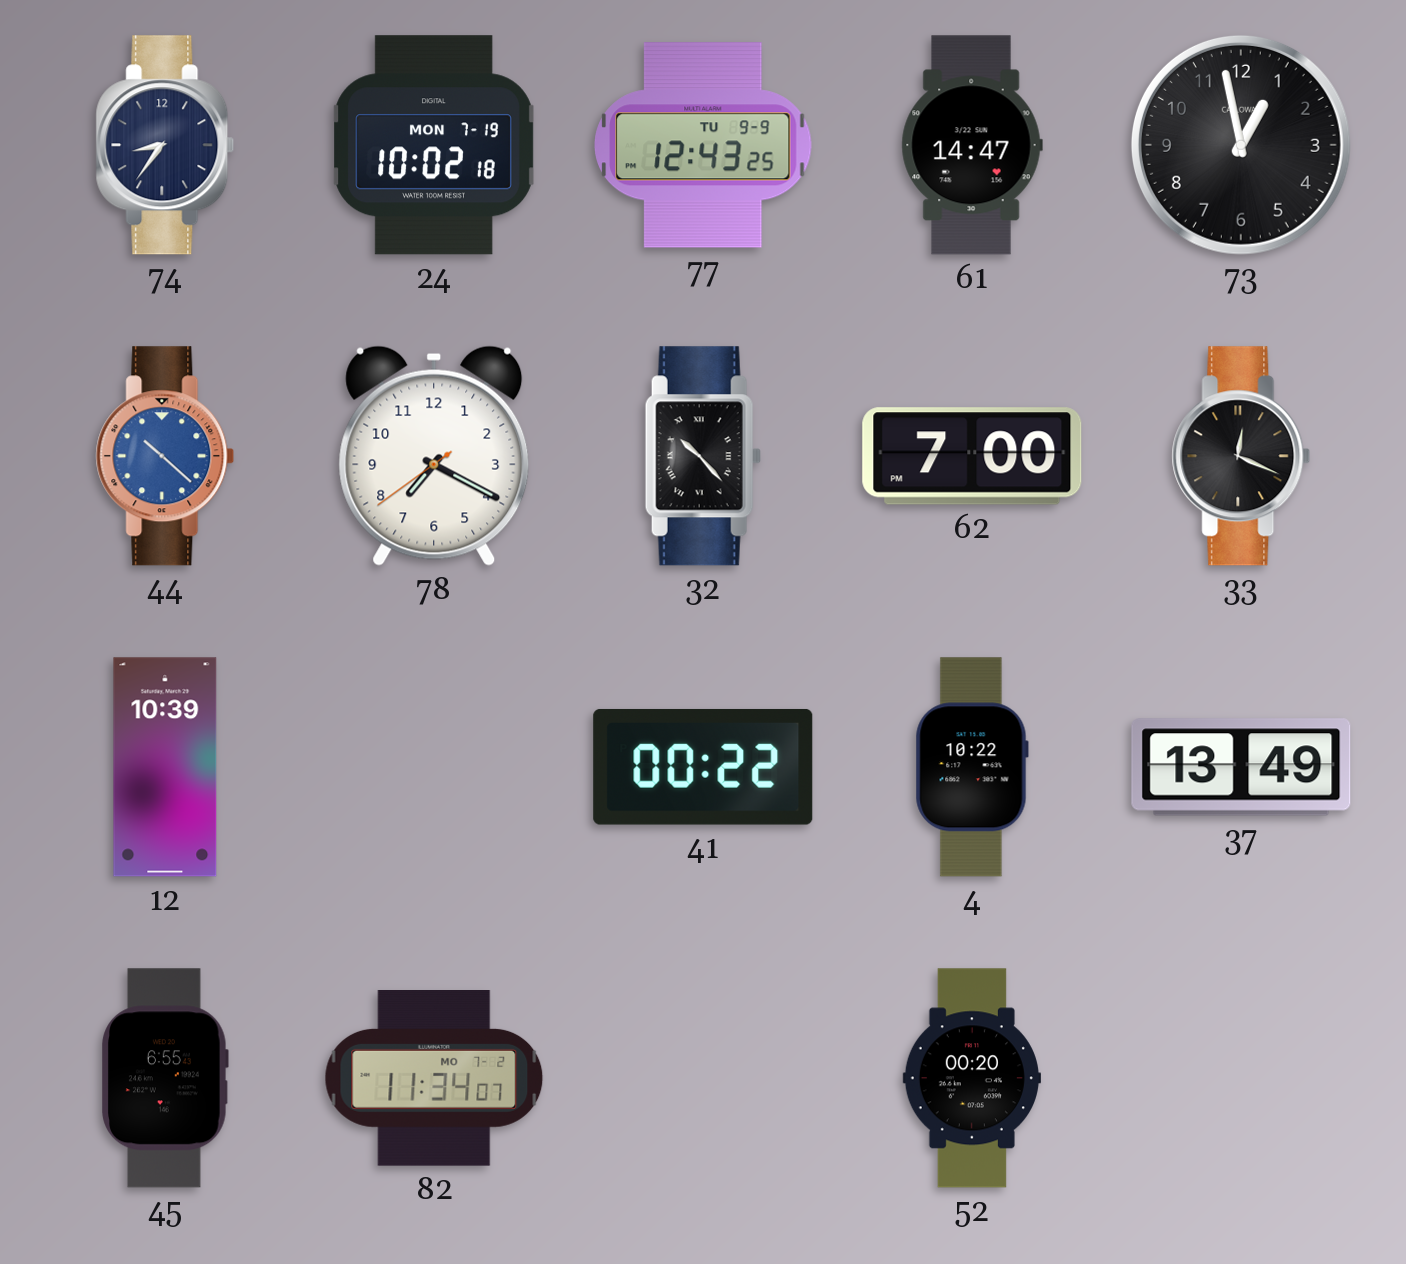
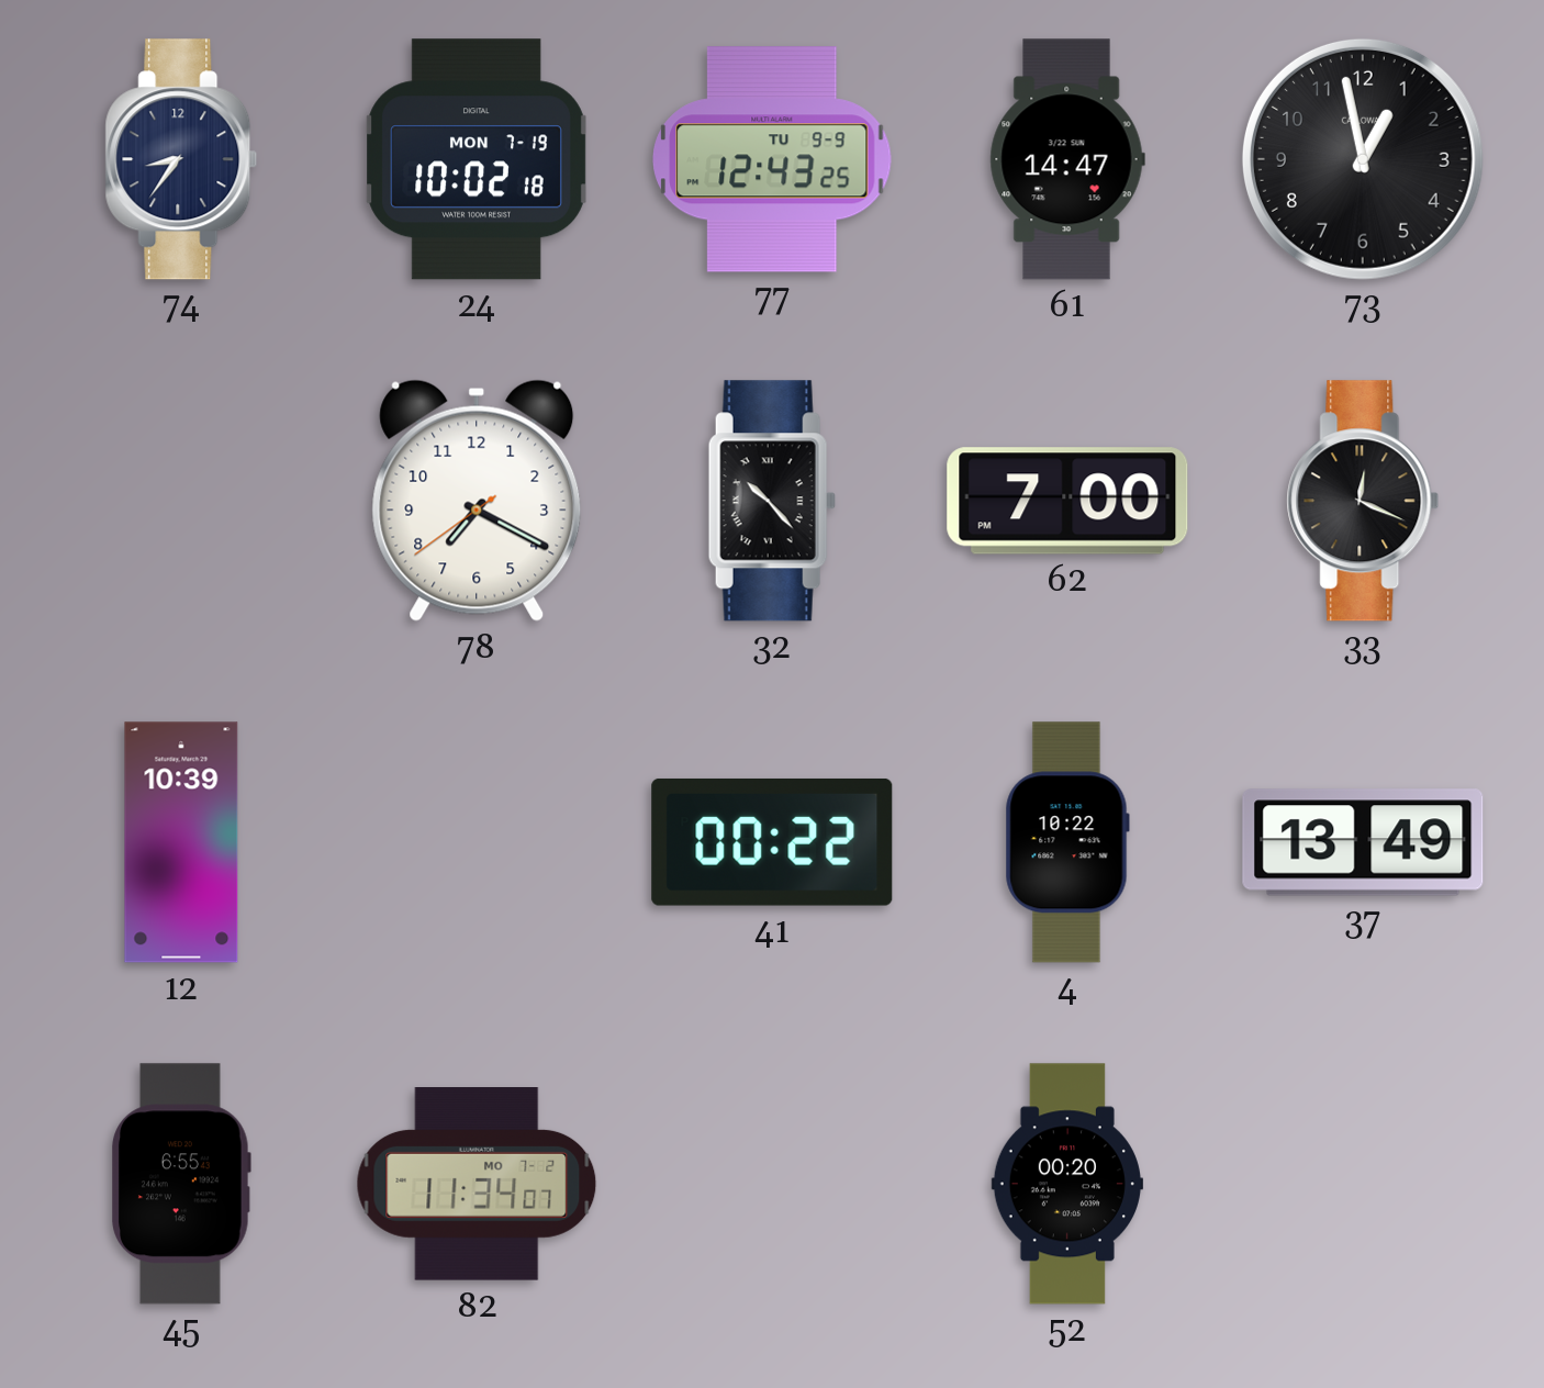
44: 10:22 -> none (165, 456)
